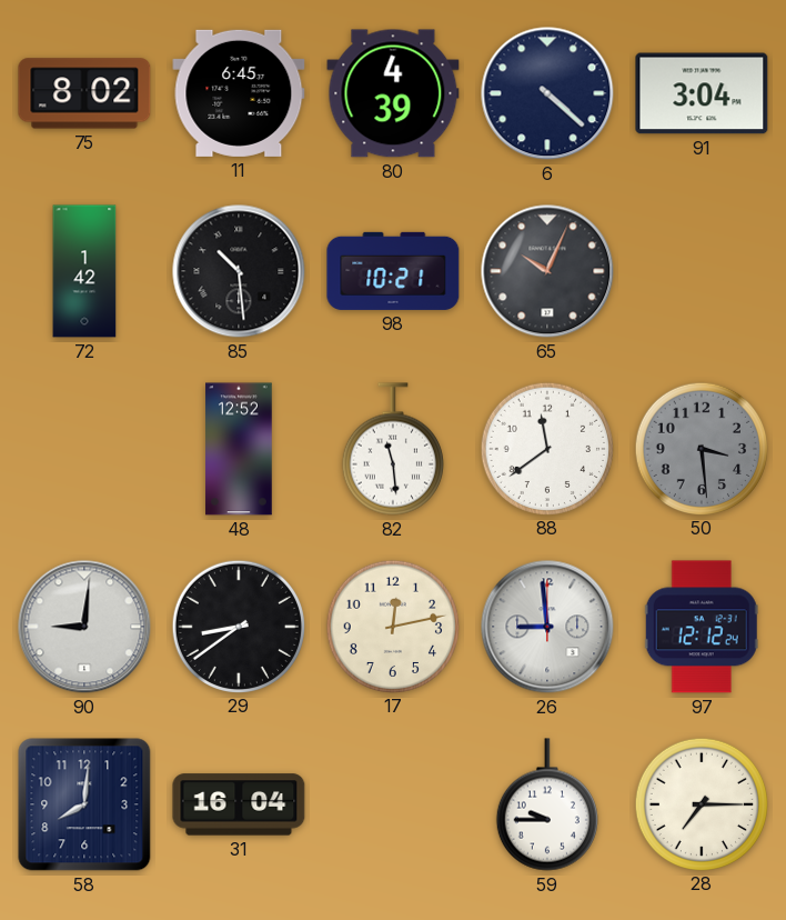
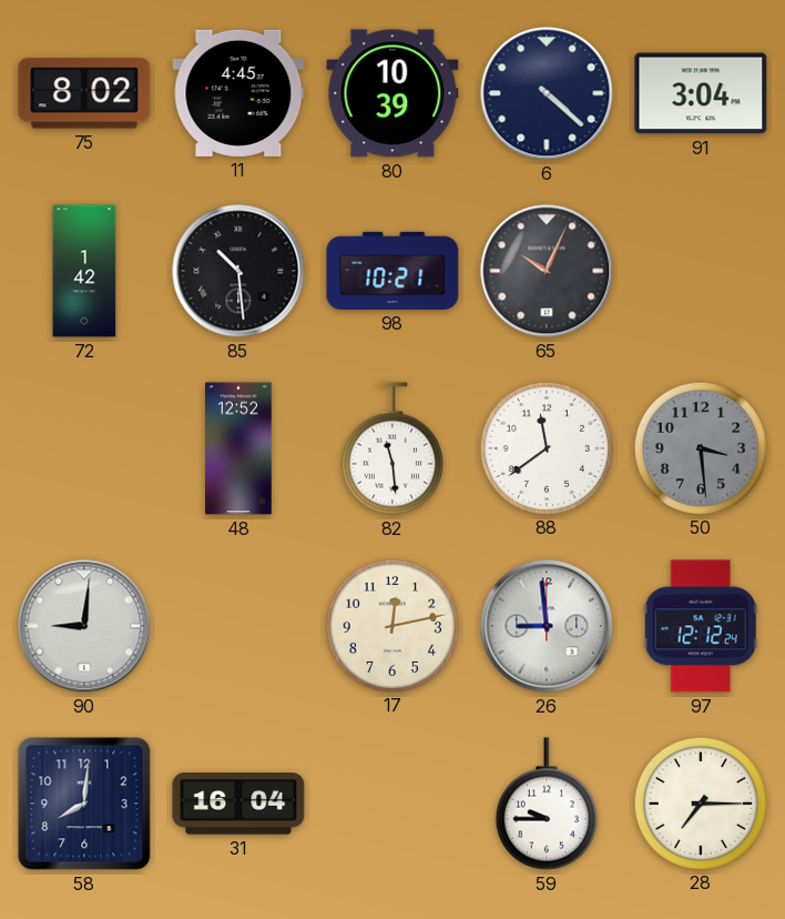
11: 6:45 -> 4:45 (238, 93)
80: 4:39 -> 10:39 (392, 93)
29: 8:39 -> none (238, 626)
